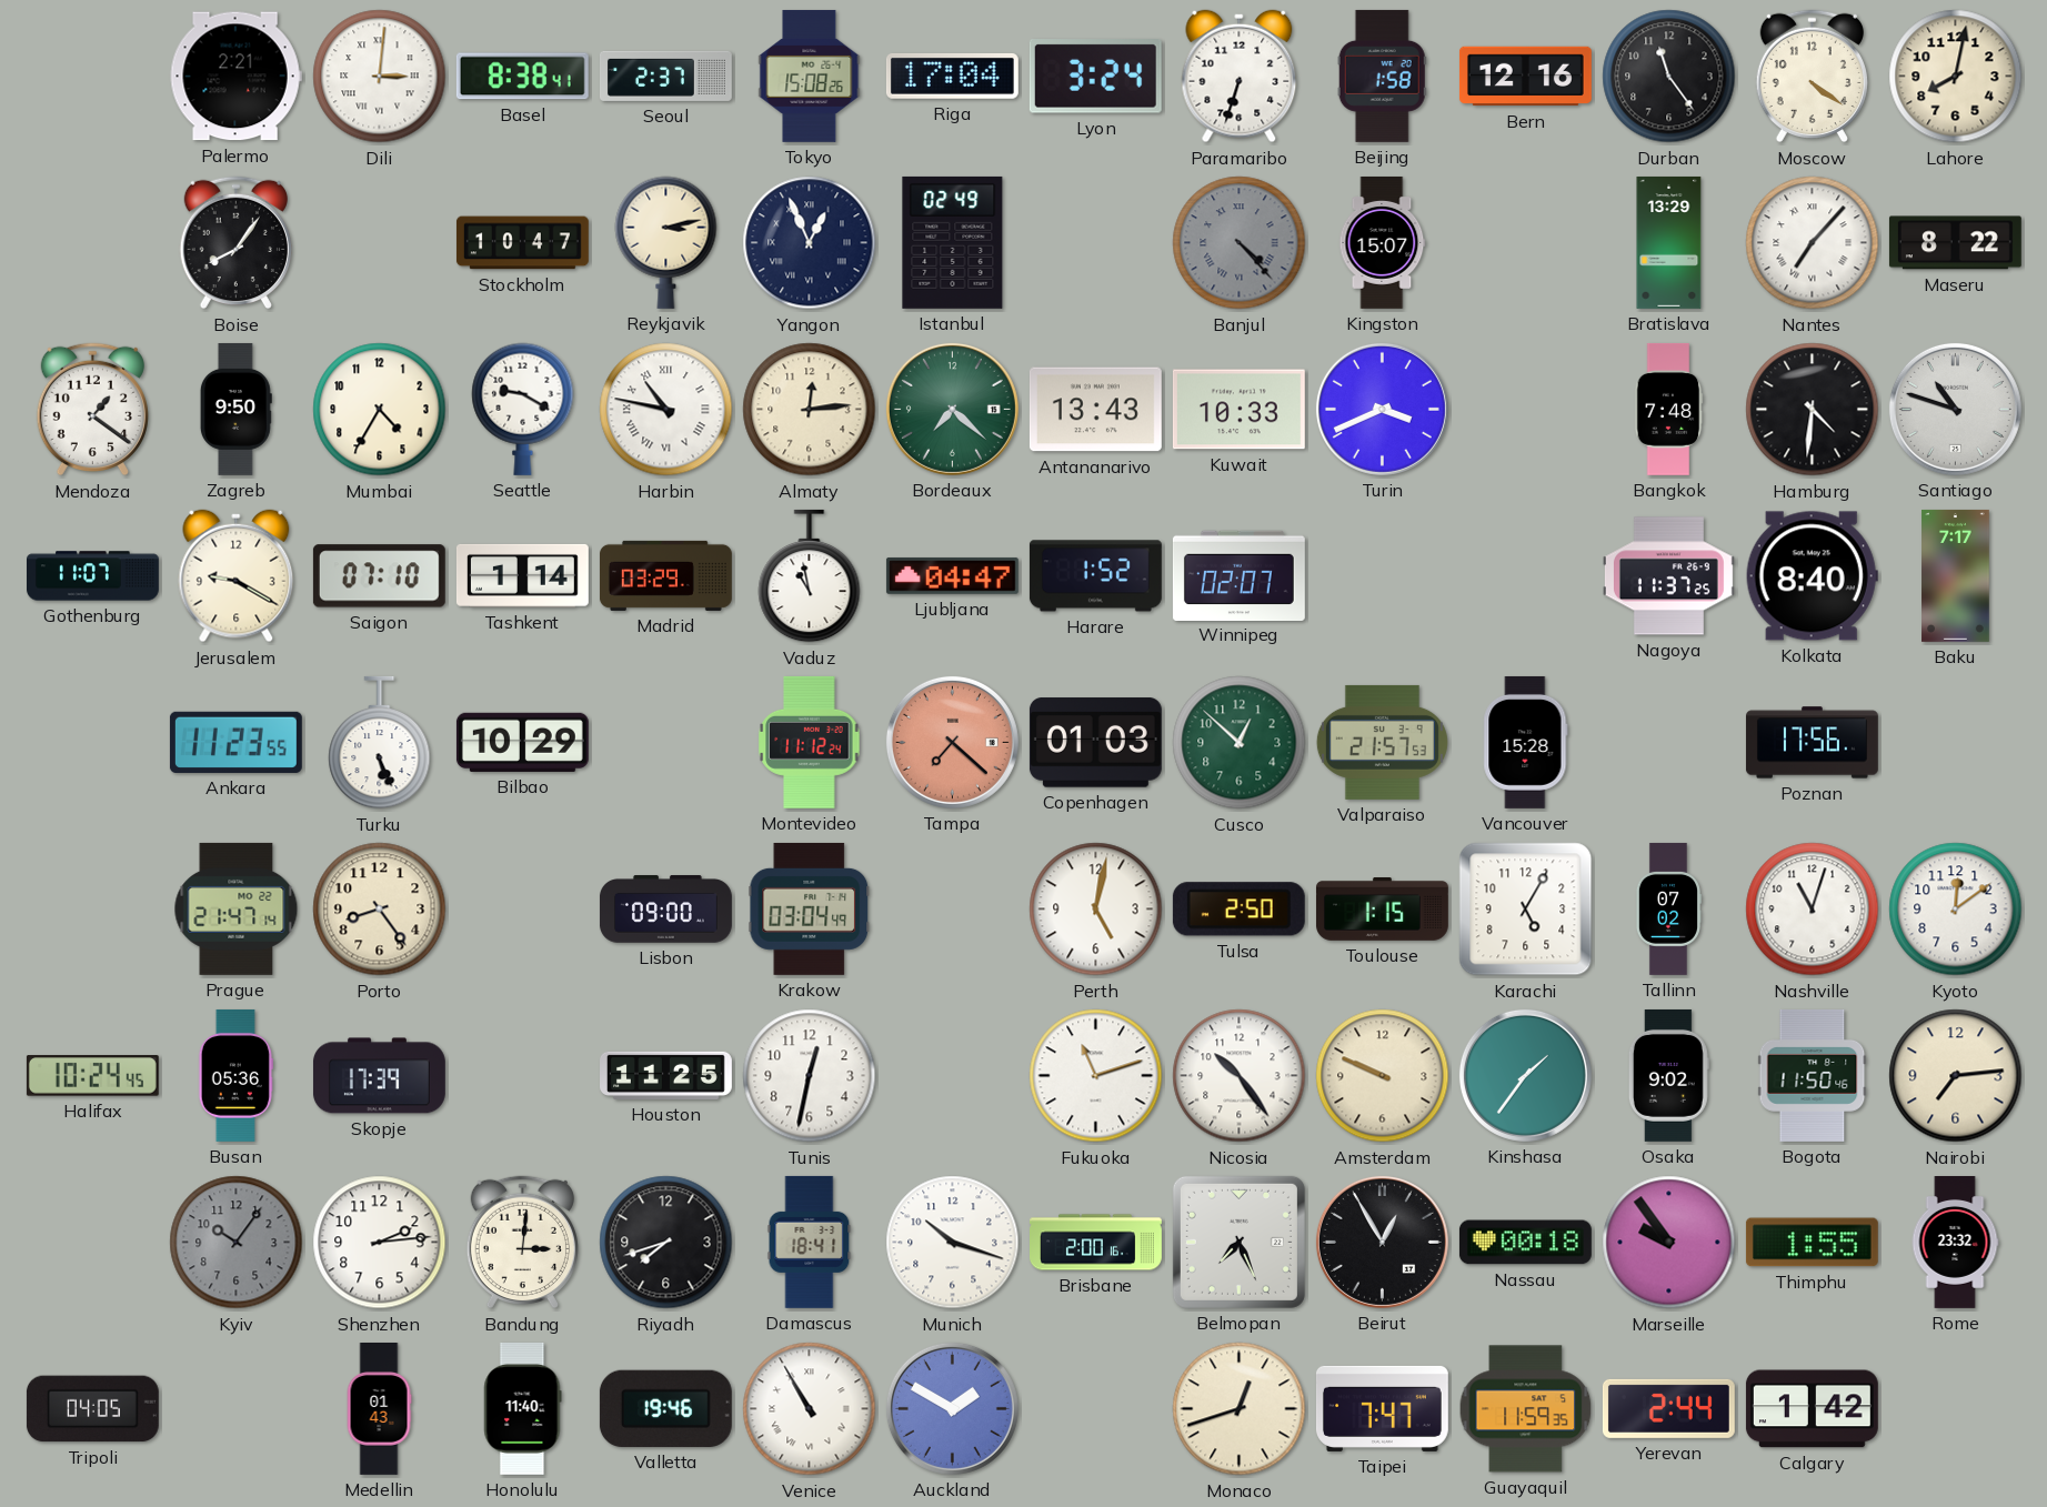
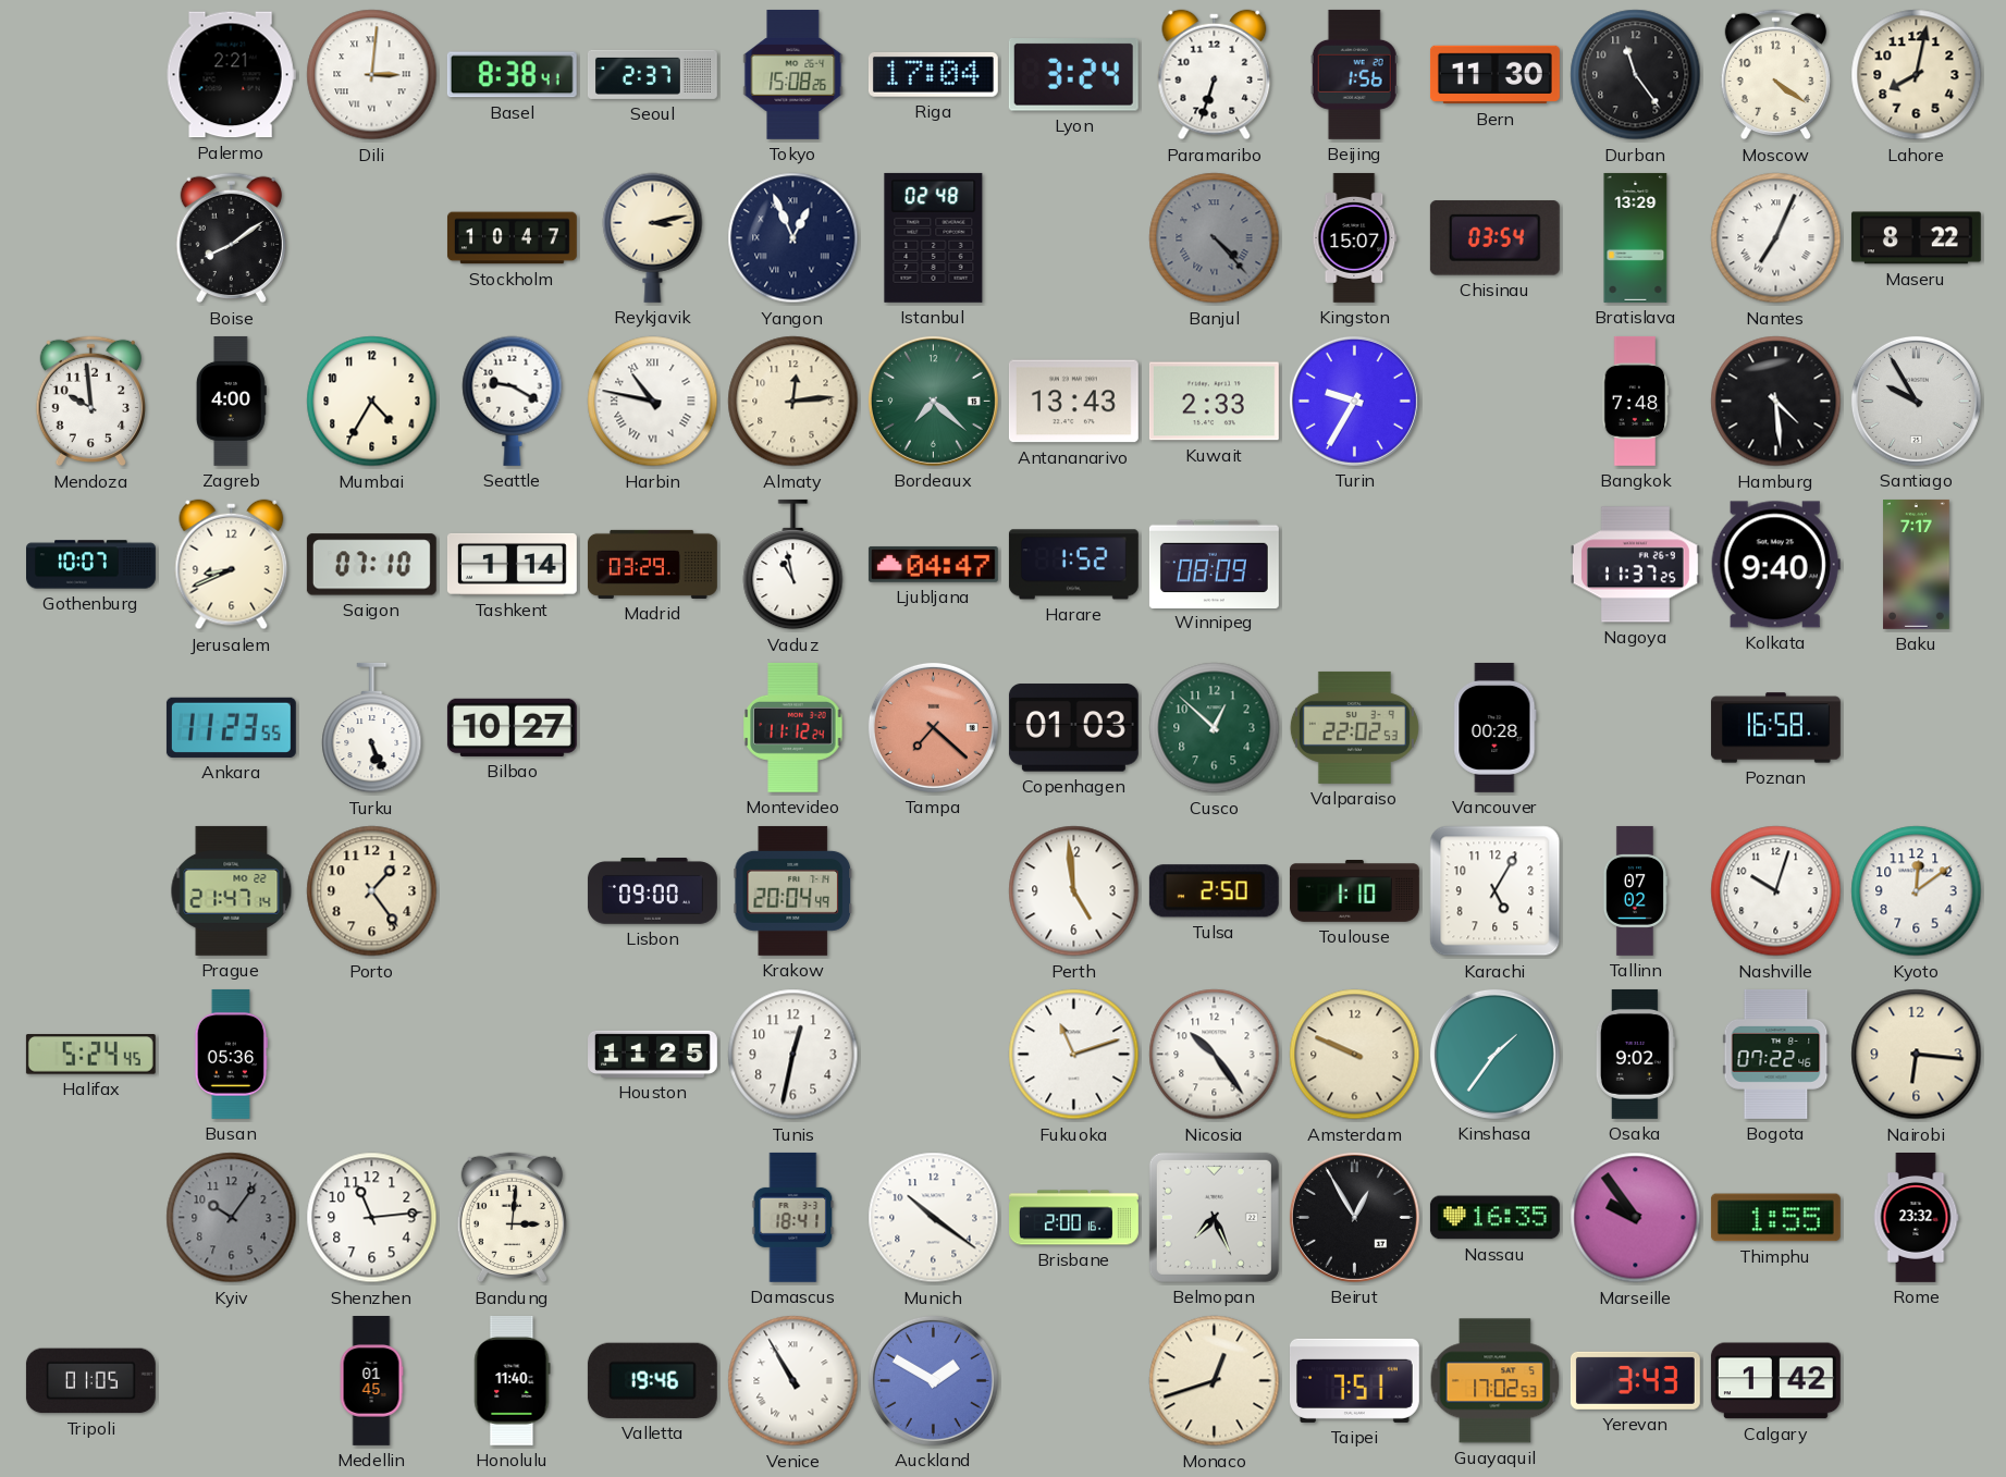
Beijing: 1:58 -> 1:56 (1354, 74)
Bern: 12:16 -> 11:30 (1494, 75)
Boise: 8:06 -> 8:09 (231, 238)
Istanbul: 02:49 -> 02:48 (934, 237)
Chisinau: none -> 03:54 (1494, 238)
Nantes: 7:07 -> 7:04 (1776, 238)
Mendoza: 1:21 -> 9:59 (90, 402)
Zagreb: 9:50 -> 4:00 (231, 401)
Kuwait: 10:33 -> 2:33 (1214, 402)
Turin: 3:41 -> 9:35 (1354, 401)
Hamburg: 4:31 -> 4:29 (1776, 402)
Santiago: 10:48 -> 9:55 (1916, 401)
Gothenburg: 11:07 -> 10:07 (91, 565)
Jerusalem: 9:20 -> 8:41 (232, 565)
Winnipeg: 02:07 -> 08:09 (1214, 564)
Kolkata: 8:40 -> 9:40 (1775, 565)
Bilbao: 10:29 -> 10:27 (512, 727)
Valparaiso: 21:57 -> 22:02 (1354, 727)
Vancouver: 15:28 -> 00:28 (1496, 727)
Poznan: 17:56 -> 16:58 (1775, 728)
Porto: 8:24 -> 1:24 (372, 891)
Krakow: 03:04 -> 20:04 (793, 890)
Perth: 5:02 -> 4:59 (1074, 891)
Toulouse: 1:15 -> 1:10 (1354, 891)
Nashville: 11:03 -> 10:03 (1776, 891)
Halifax: 10:24 -> 5:24 (90, 1055)
Skopje: 17:39 -> none (379, 1076)
Bogota: 11:50 -> 07:22 (1776, 1054)
Nairobi: 7:14 -> 6:16 (1917, 1055)
Shenzhen: 2:14 -> 11:14 (372, 1218)
Riyadh: 7:42 -> none (666, 1243)
Munich: 10:18 -> 10:21 (934, 1218)
Nassau: 00:18 -> 16:35 (1494, 1218)
Tripoli: 04:05 -> 01:05 (90, 1381)
Medellin: 01:43 -> 01:45 (371, 1381)
Taipei: 7:47 -> 7:51 (1354, 1380)
Guayaquil: 11:59 -> 17:02 (1496, 1381)
Yerevan: 2:44 -> 3:43 (1635, 1380)
